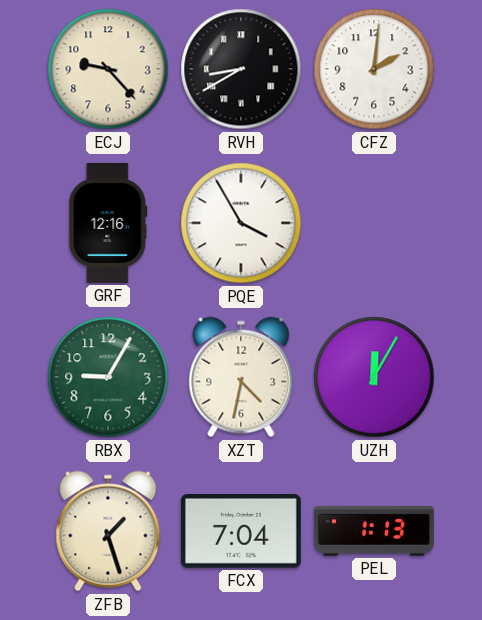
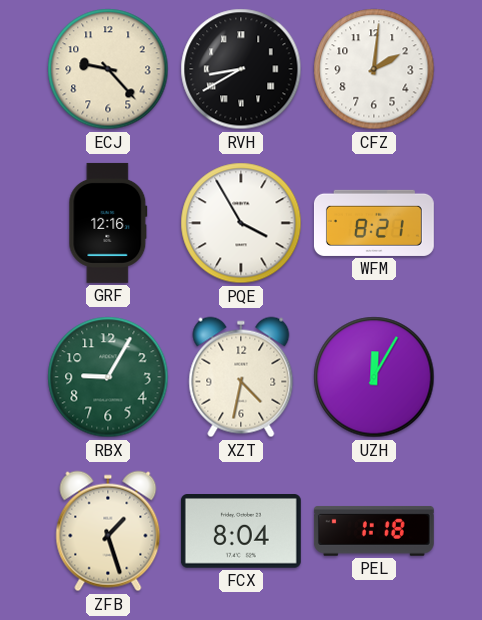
WFM: none -> 8:21 (374, 223)
FCX: 7:04 -> 8:04 (241, 532)
PEL: 1:13 -> 1:18 (374, 531)
